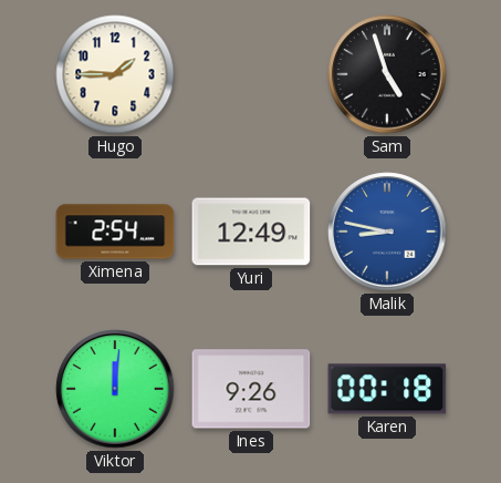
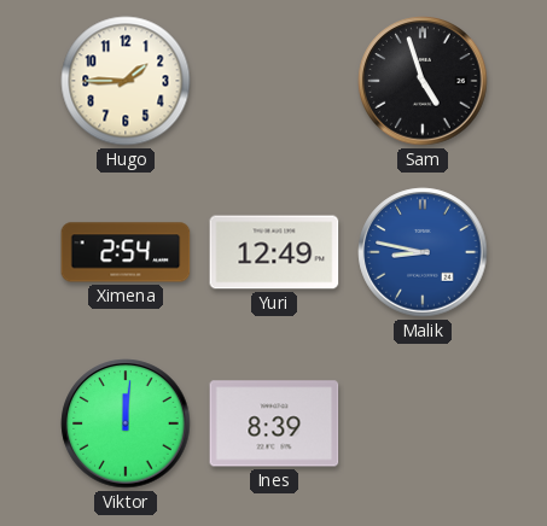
Ines: 9:26 -> 8:39 (274, 423)
Karen: 00:18 -> none (387, 389)
